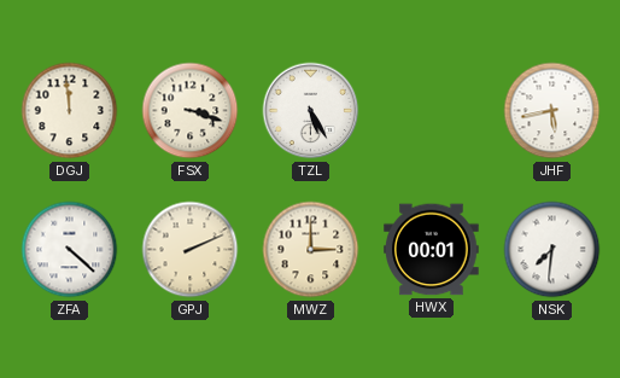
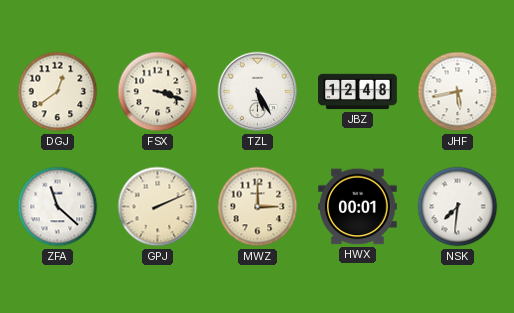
DGJ: 11:59 -> 12:39 (58, 92)
JBZ: none -> 12:48 (358, 92)
ZFA: 4:22 -> 11:22 (58, 207)
